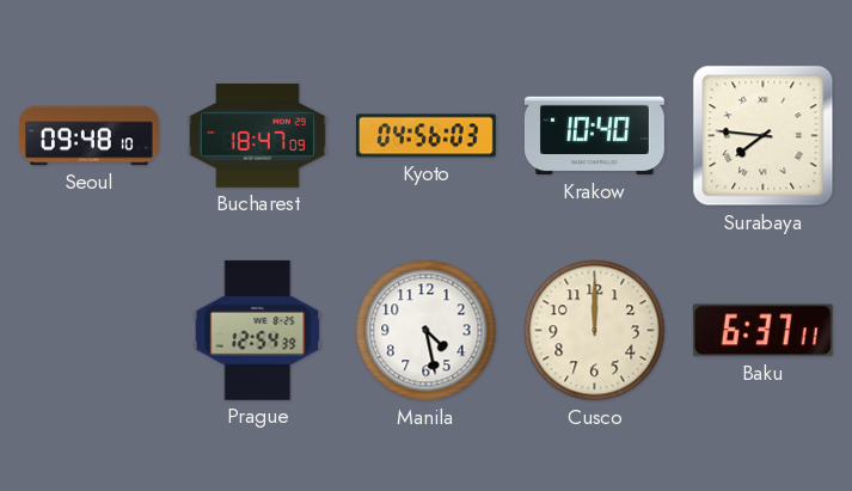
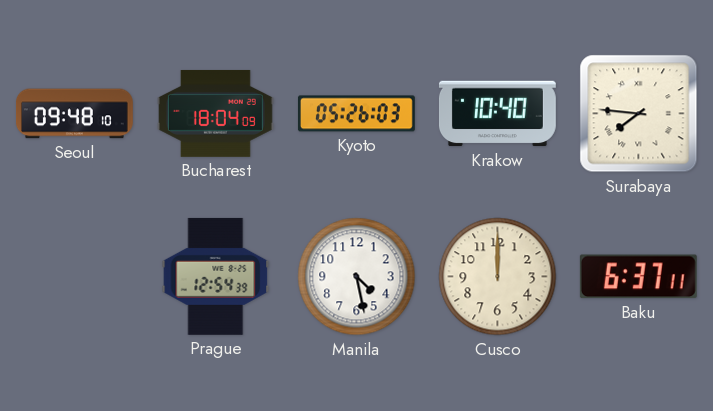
Bucharest: 18:47 -> 18:04 (215, 113)
Kyoto: 04:56 -> 05:26 (356, 114)
